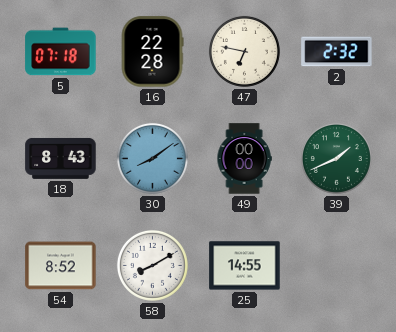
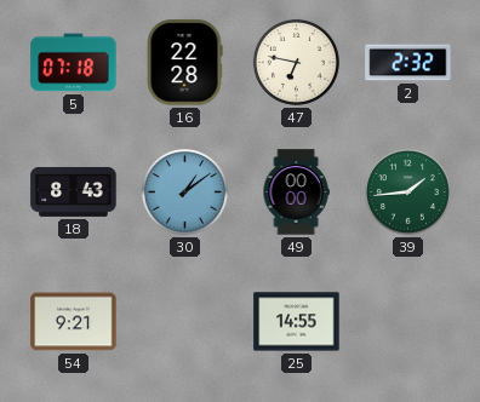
30: 8:09 -> 1:09 (184, 191)
39: 1:41 -> 1:44 (407, 191)
54: 8:52 -> 9:21 (74, 322)
58: 8:10 -> none (152, 265)
